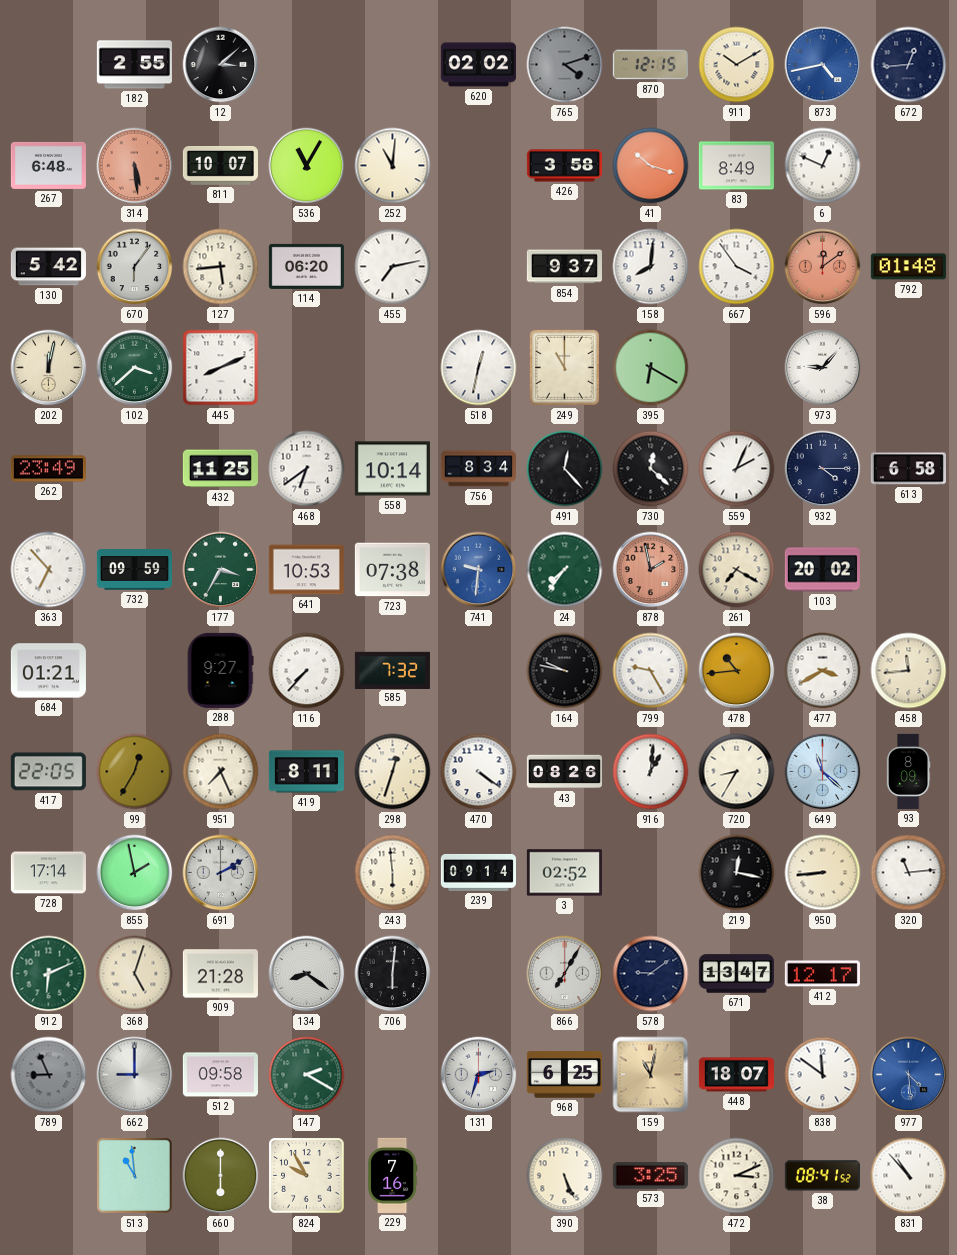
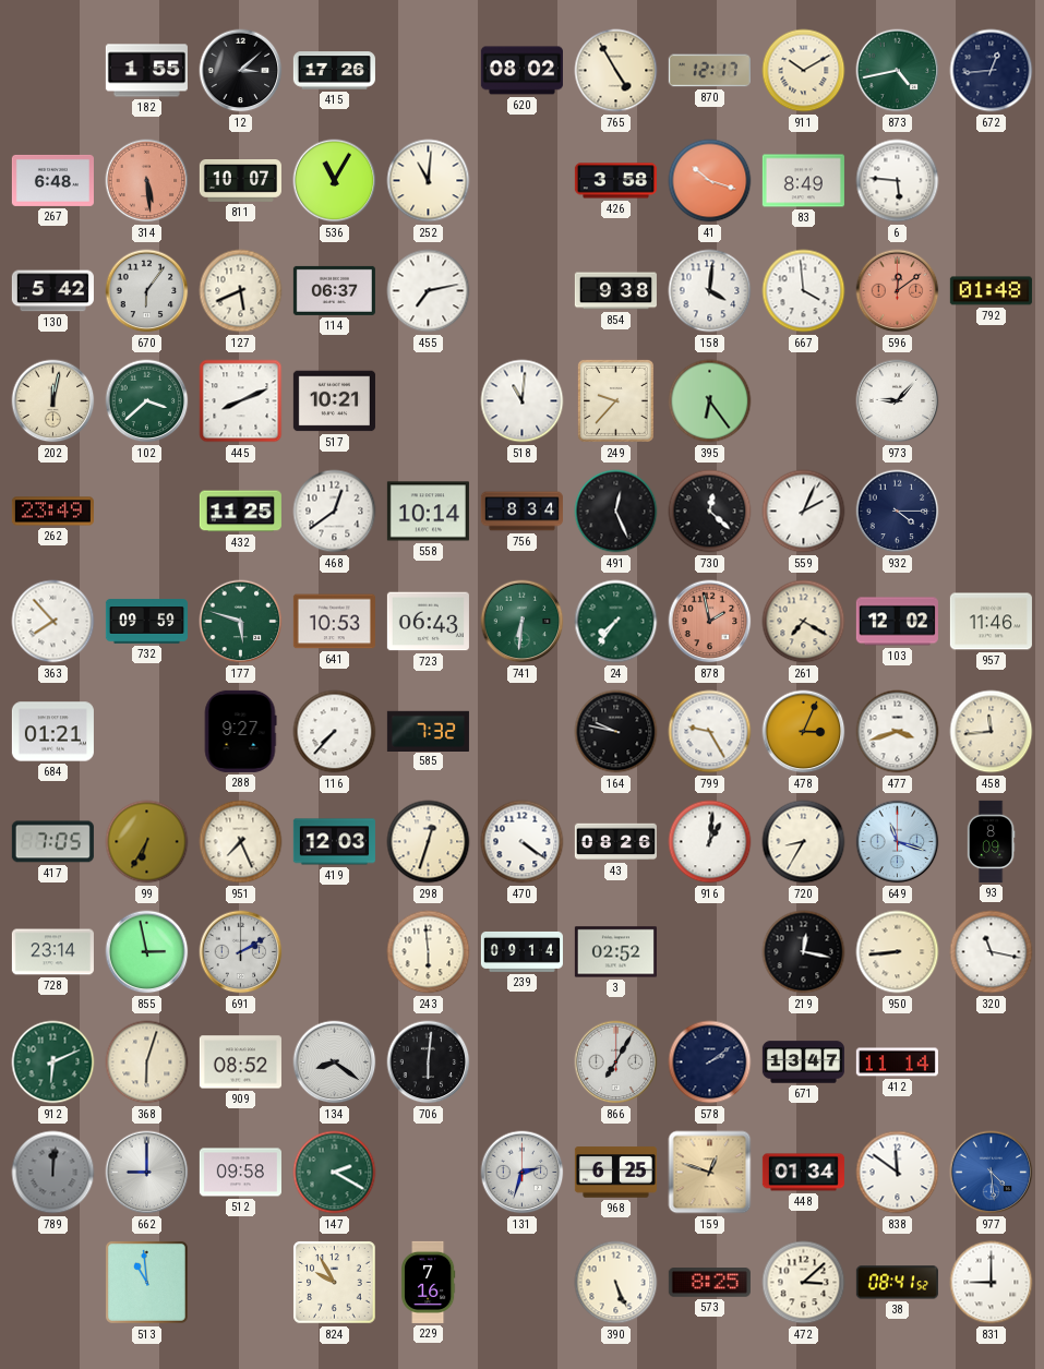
182: 2:55 -> 1:55 (146, 71)
415: none -> 17:26 (334, 71)
620: 02:02 -> 08:02 (521, 71)
765: 4:12 -> 4:55 (616, 71)
765 dial: grey -> cream (616, 71)
870: 12:15 -> 12:17 (709, 71)
873 dial: blue -> green (898, 71)
6: 12:49 -> 5:46 (898, 181)
127: 5:44 -> 5:41 (241, 291)
114: 06:20 -> 06:37 (334, 290)
854: 9:37 -> 9:38 (615, 291)
158: 8:01 -> 4:01 (710, 291)
667: 3:54 -> 3:59 (804, 291)
517: none -> 10:21 (334, 401)
518: 12:32 -> 11:01 (523, 401)
249: 11:00 -> 9:37 (615, 400)
395: 6:20 -> 6:24 (710, 401)
468: 6:39 -> 12:39 (335, 512)
491: 12:23 -> 12:26 (616, 512)
613: 6:58 -> none (908, 469)
363: 6:53 -> 7:53 (53, 622)
177: 3:35 -> 5:48 (241, 622)
723: 07:38 -> 06:43 (428, 622)
741: 9:31 -> 6:31 (523, 622)
741 dial: blue -> green (523, 622)
103: 20:02 -> 12:02 (897, 622)
957: none -> 11:46 (991, 622)
478: 10:44 -> 3:04 (804, 732)
477: 3:40 -> 3:42 (898, 732)
417: 22:05 -> 7:05 (52, 842)
99: 12:35 -> 6:35 (147, 842)
419: 8:11 -> 12:03 (334, 842)
649: 11:22 -> 11:18 (898, 842)
728: 17:14 -> 23:14 (52, 952)
855: 1:58 -> 2:58 (147, 952)
320: 11:14 -> 11:17 (992, 952)
368: 5:03 -> 6:03 (147, 1062)
909: 21:28 -> 08:52 (240, 1062)
578: 9:09 -> 2:09 (710, 1062)
412: 12:17 -> 11:14 (897, 1062)
789: 8:56 -> 12:01 (53, 1173)
159: 11:02 -> 12:48 (710, 1173)
448: 18:07 -> 01:34 (803, 1173)
660: 6:00 -> none (221, 1176)
573: 3:25 -> 8:25 (709, 1283)
472: 3:11 -> 3:08 (804, 1283)
831: 10:53 -> 9:00 (992, 1283)
